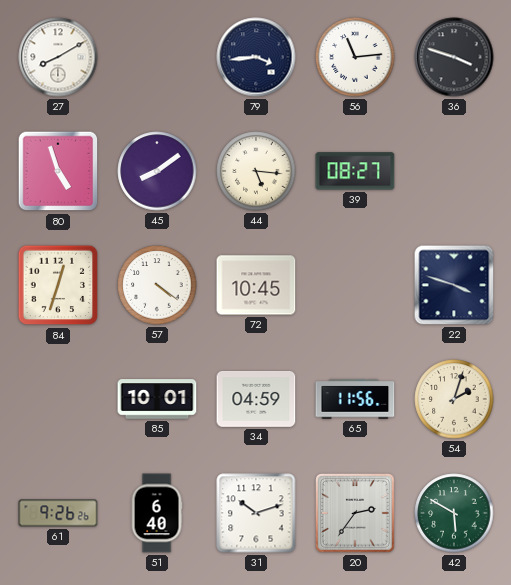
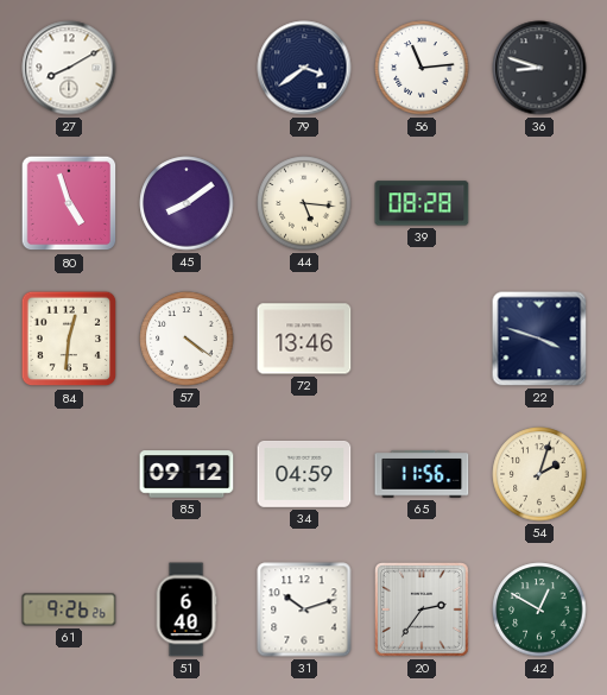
79: 3:44 -> 3:39 (304, 68)
36: 3:48 -> 8:48 (539, 68)
39: 08:27 -> 08:28 (422, 203)
84: 12:33 -> 12:31 (69, 339)
72: 10:45 -> 13:46 (304, 339)
85: 10:01 -> 09:12 (186, 474)
42: 5:50 -> 12:50 (539, 609)
